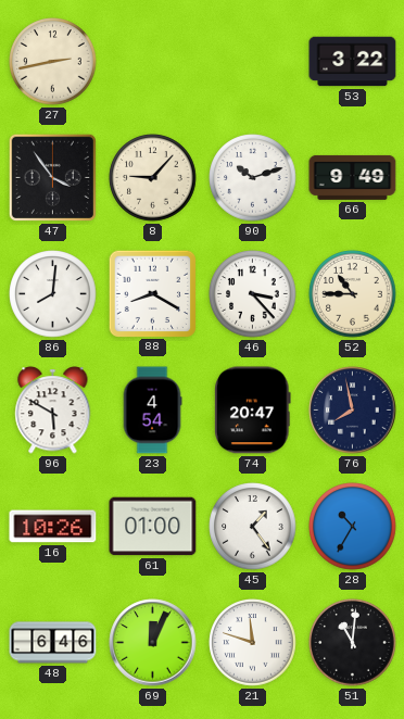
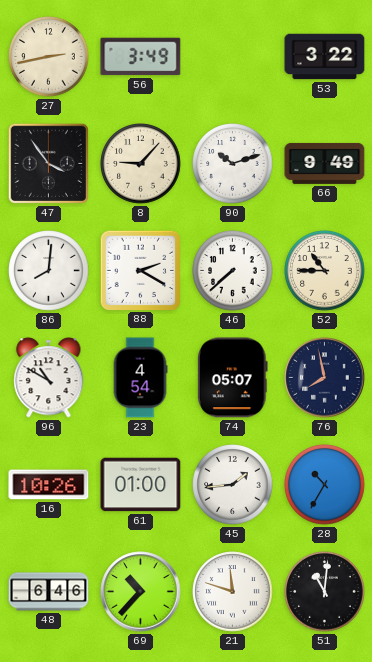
56: none -> 3:49 (141, 57)
88: 8:20 -> 2:20 (140, 270)
46: 3:23 -> 7:38 (233, 271)
96: 5:50 -> 10:50 (49, 378)
74: 20:47 -> 05:07 (233, 378)
45: 1:24 -> 1:44 (233, 485)
69: 12:04 -> 10:37 (141, 592)
